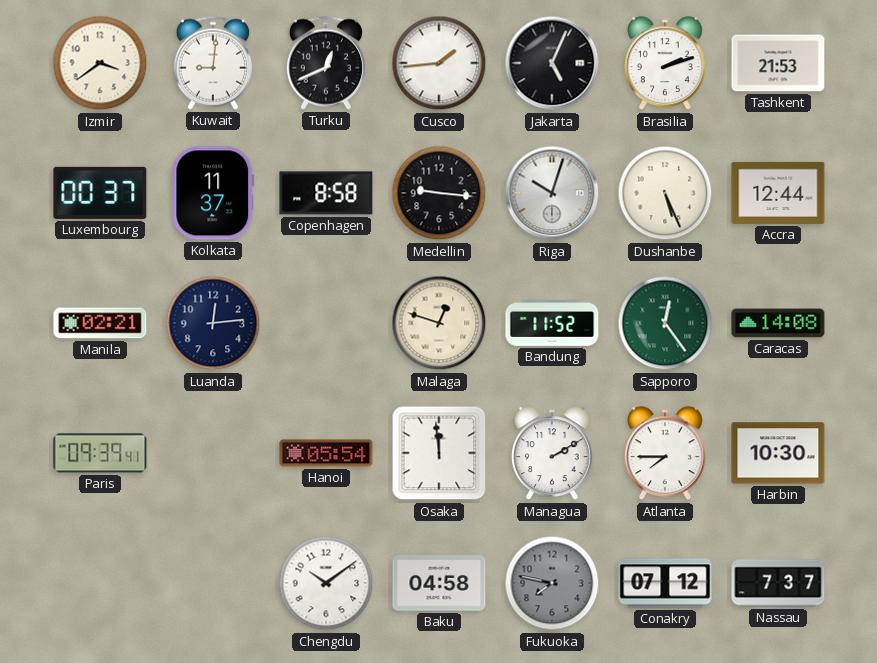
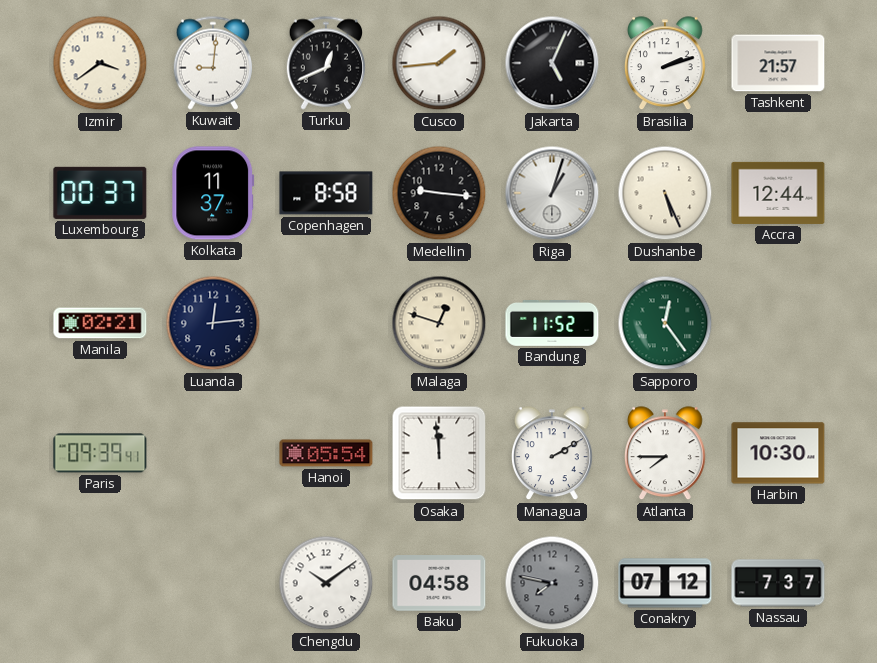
Tashkent: 21:53 -> 21:57 (778, 63)
Riga: 10:03 -> 1:03 (552, 193)
Caracas: 14:08 -> none (778, 323)
